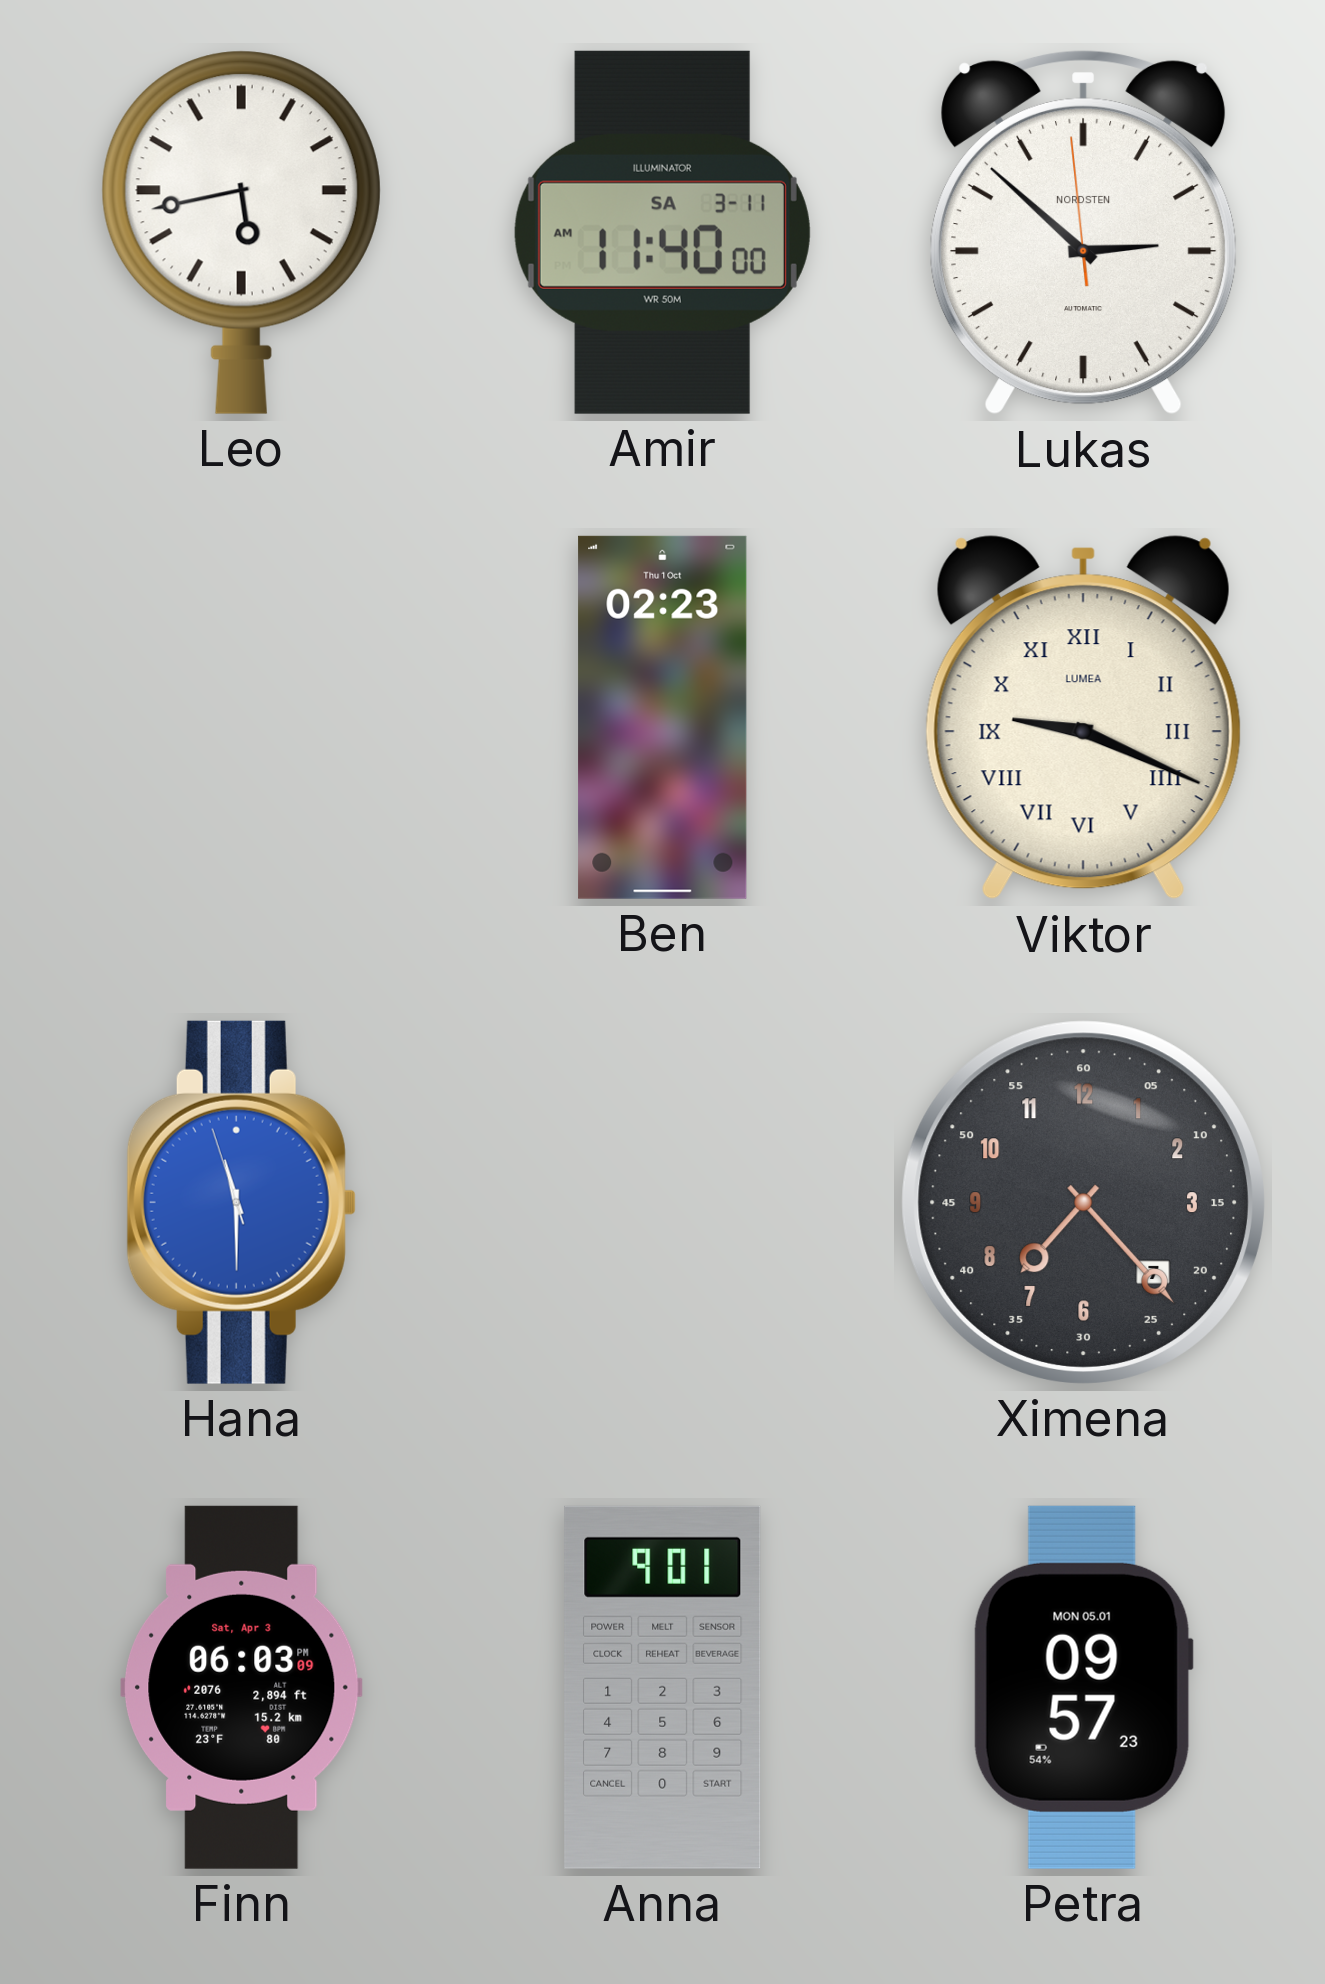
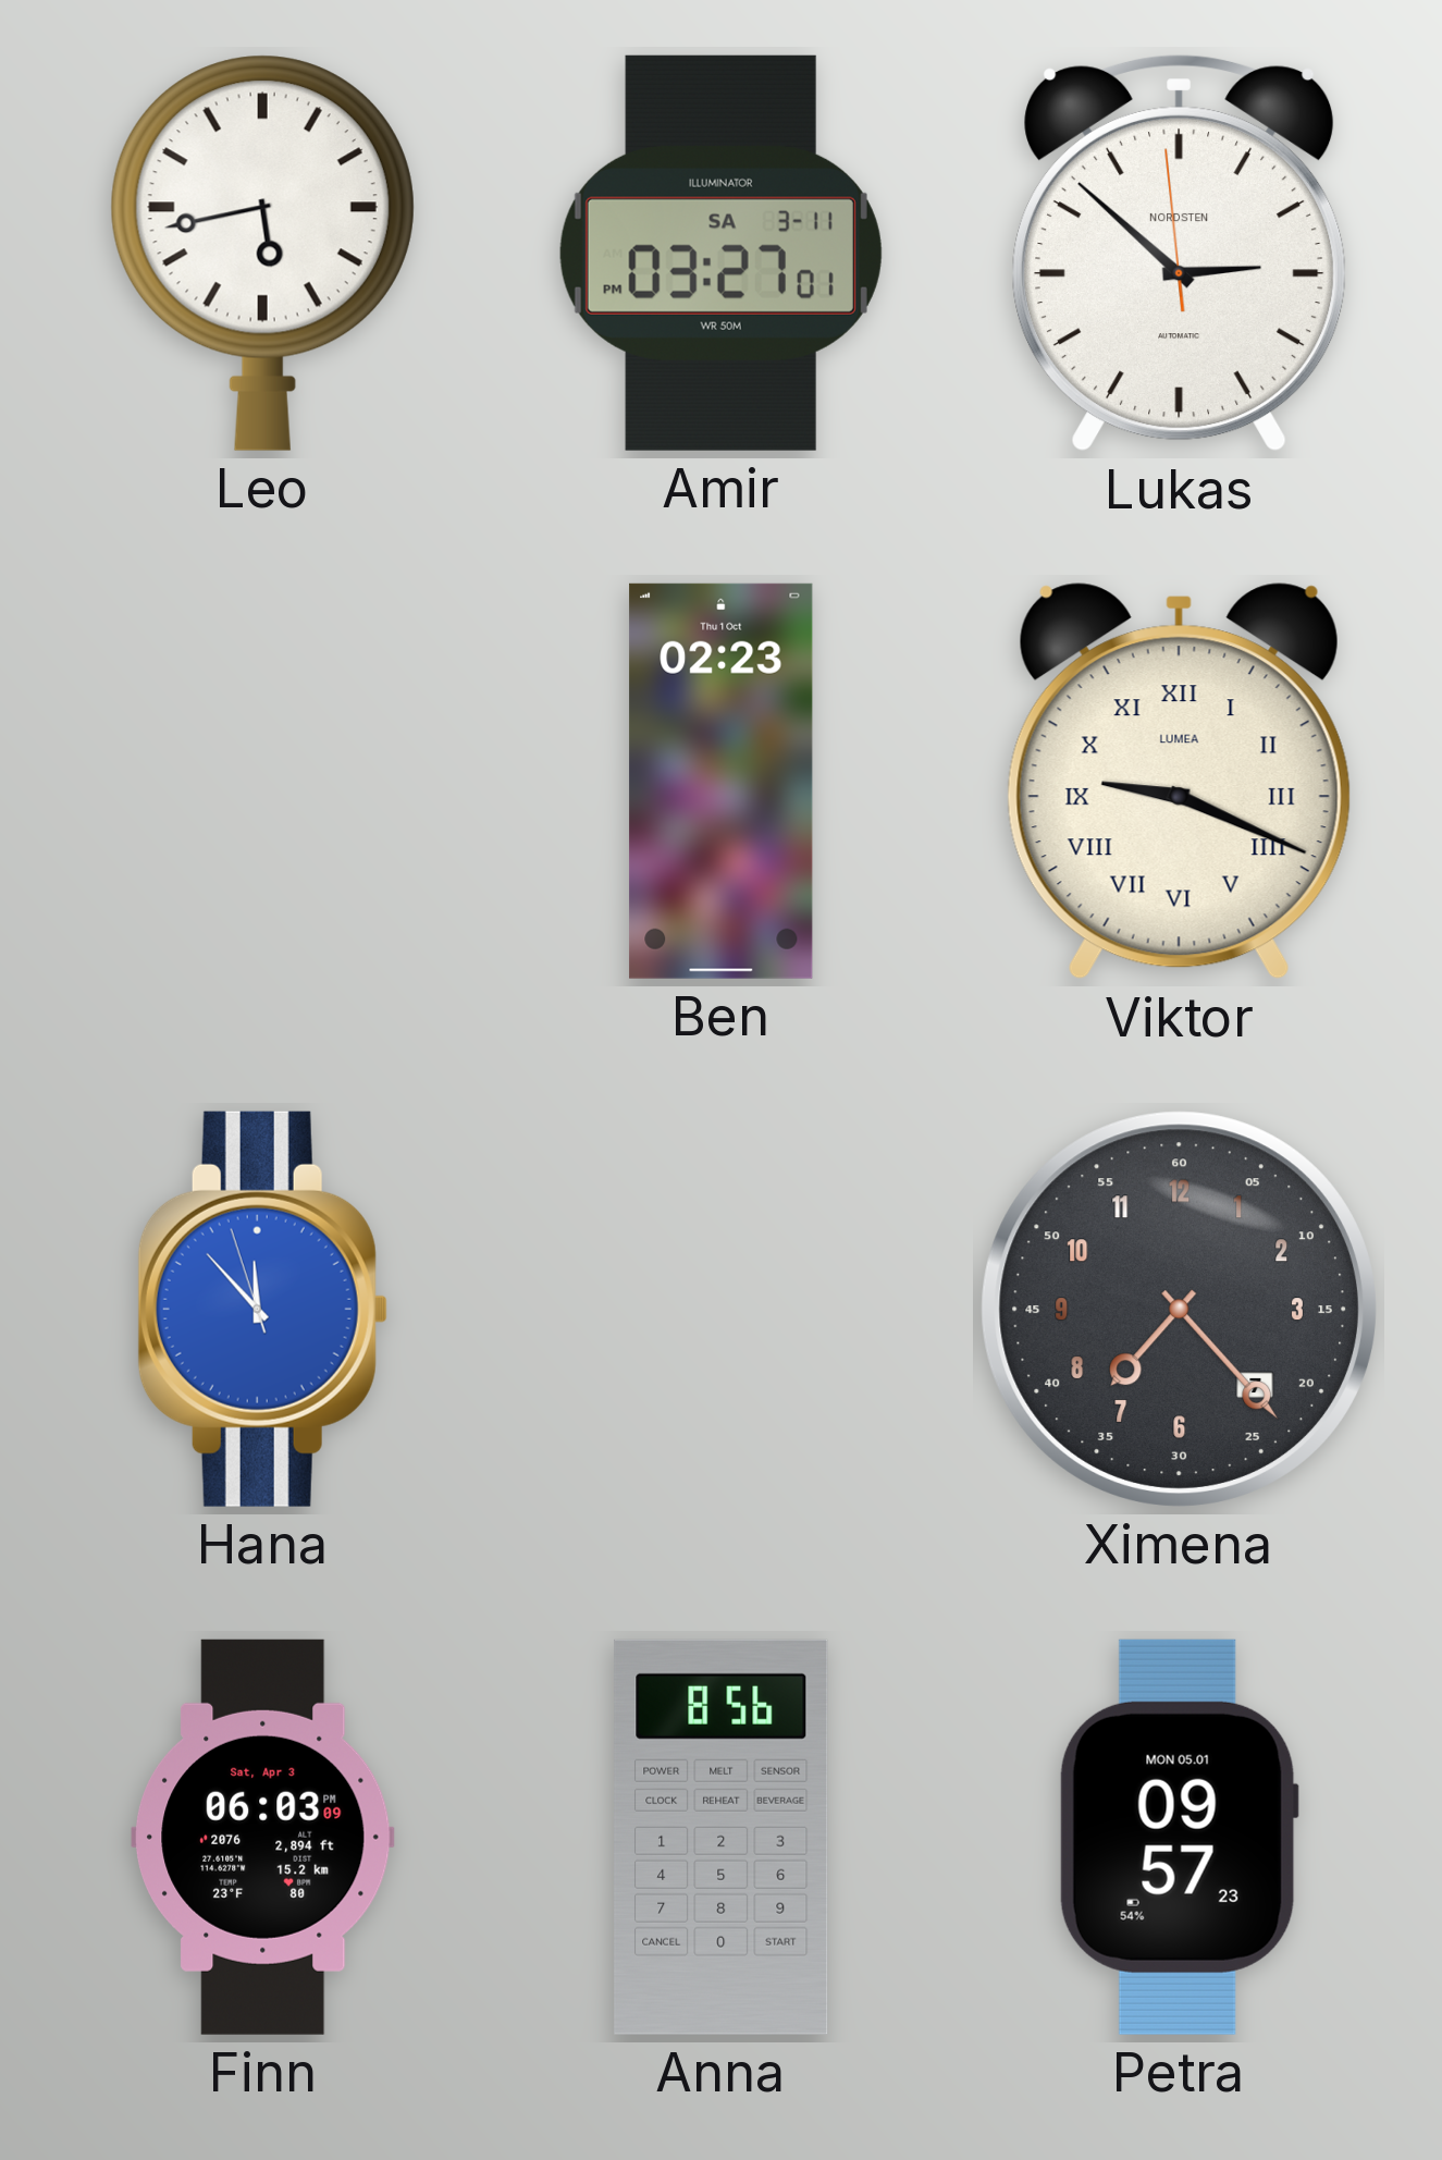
Amir: 11:40 -> 03:27 (720, 253)
Hana: 11:29 -> 11:52 (262, 1309)
Anna: 9:01 -> 8:56 (722, 1837)
